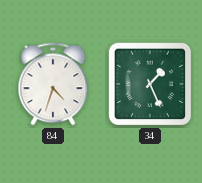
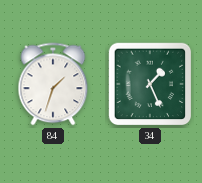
84: 4:33 -> 1:33 (53, 84)
